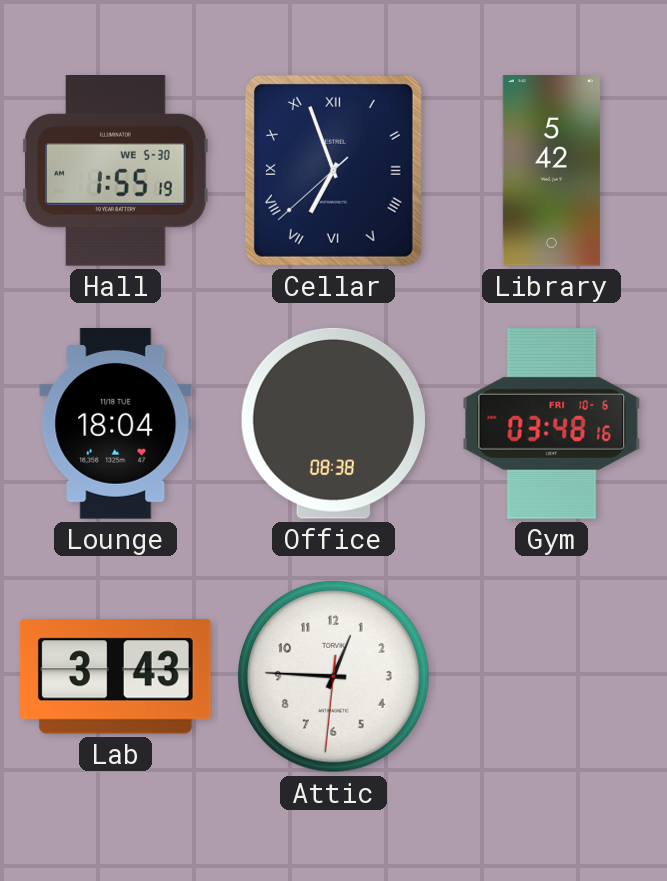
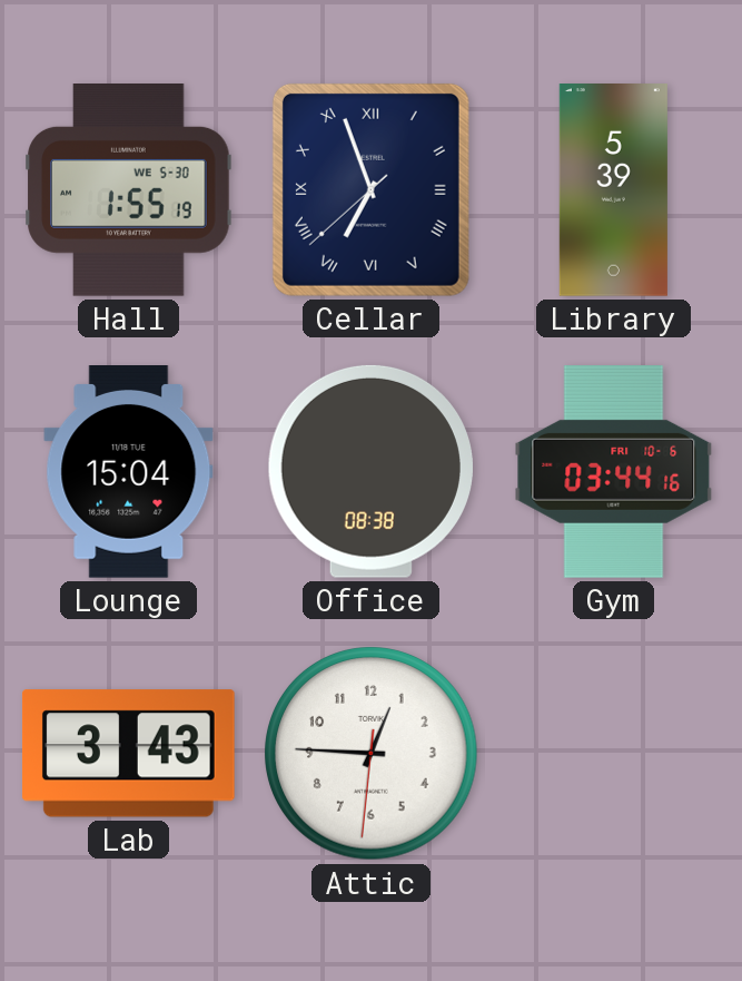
Library: 5:42 -> 5:39 (613, 190)
Lounge: 18:04 -> 15:04 (129, 472)
Gym: 03:48 -> 03:44 (614, 472)
